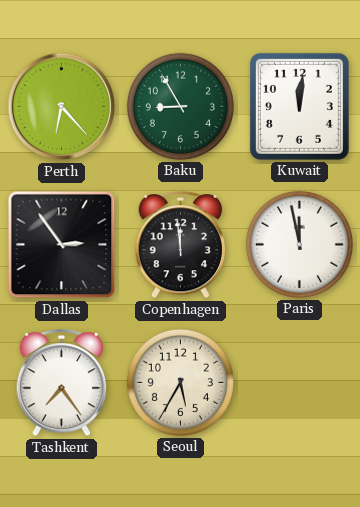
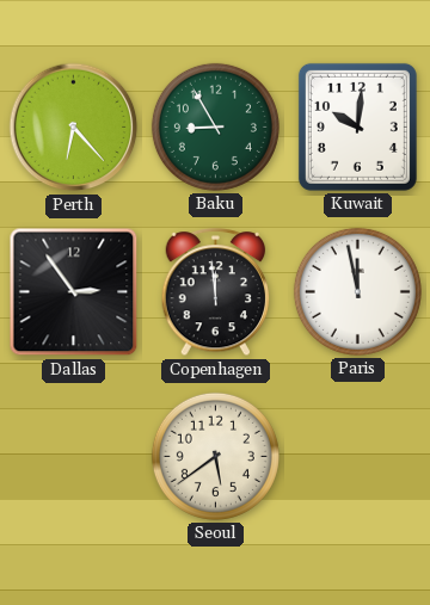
Kuwait: 12:01 -> 10:01 (357, 126)
Tashkent: 7:24 -> none (62, 383)
Seoul: 5:35 -> 5:39 (215, 456)
